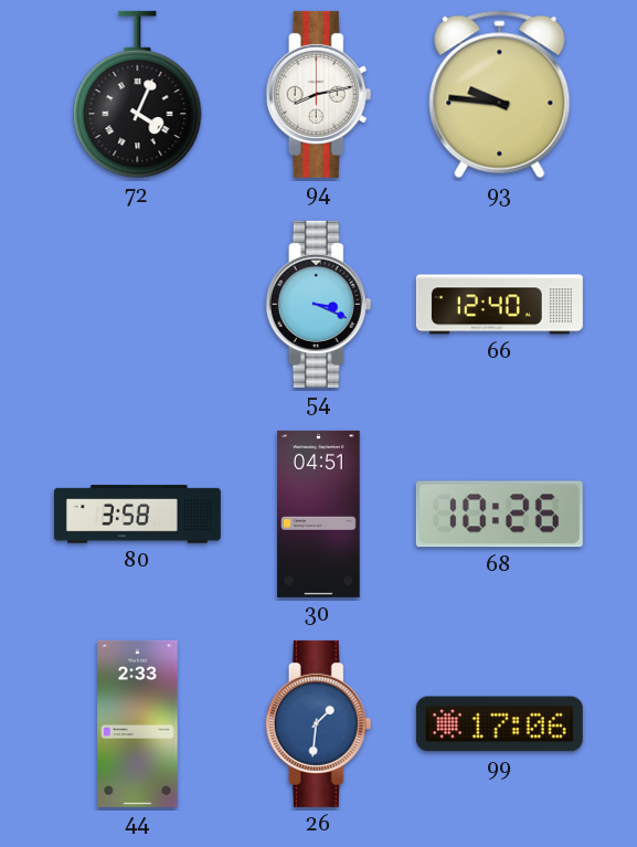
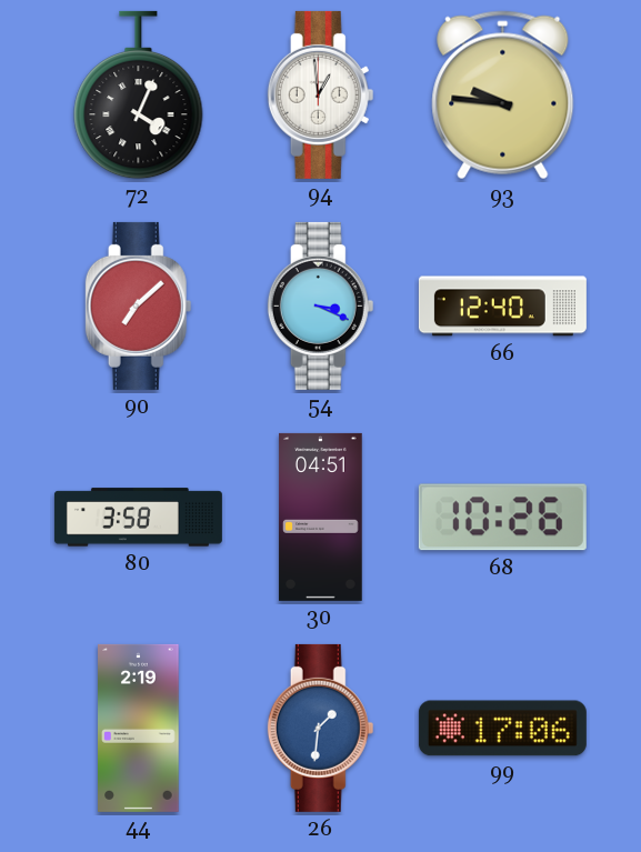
94: 8:13 -> 12:59 (321, 94)
90: none -> 7:08 (139, 305)
44: 2:33 -> 2:19 (139, 728)
